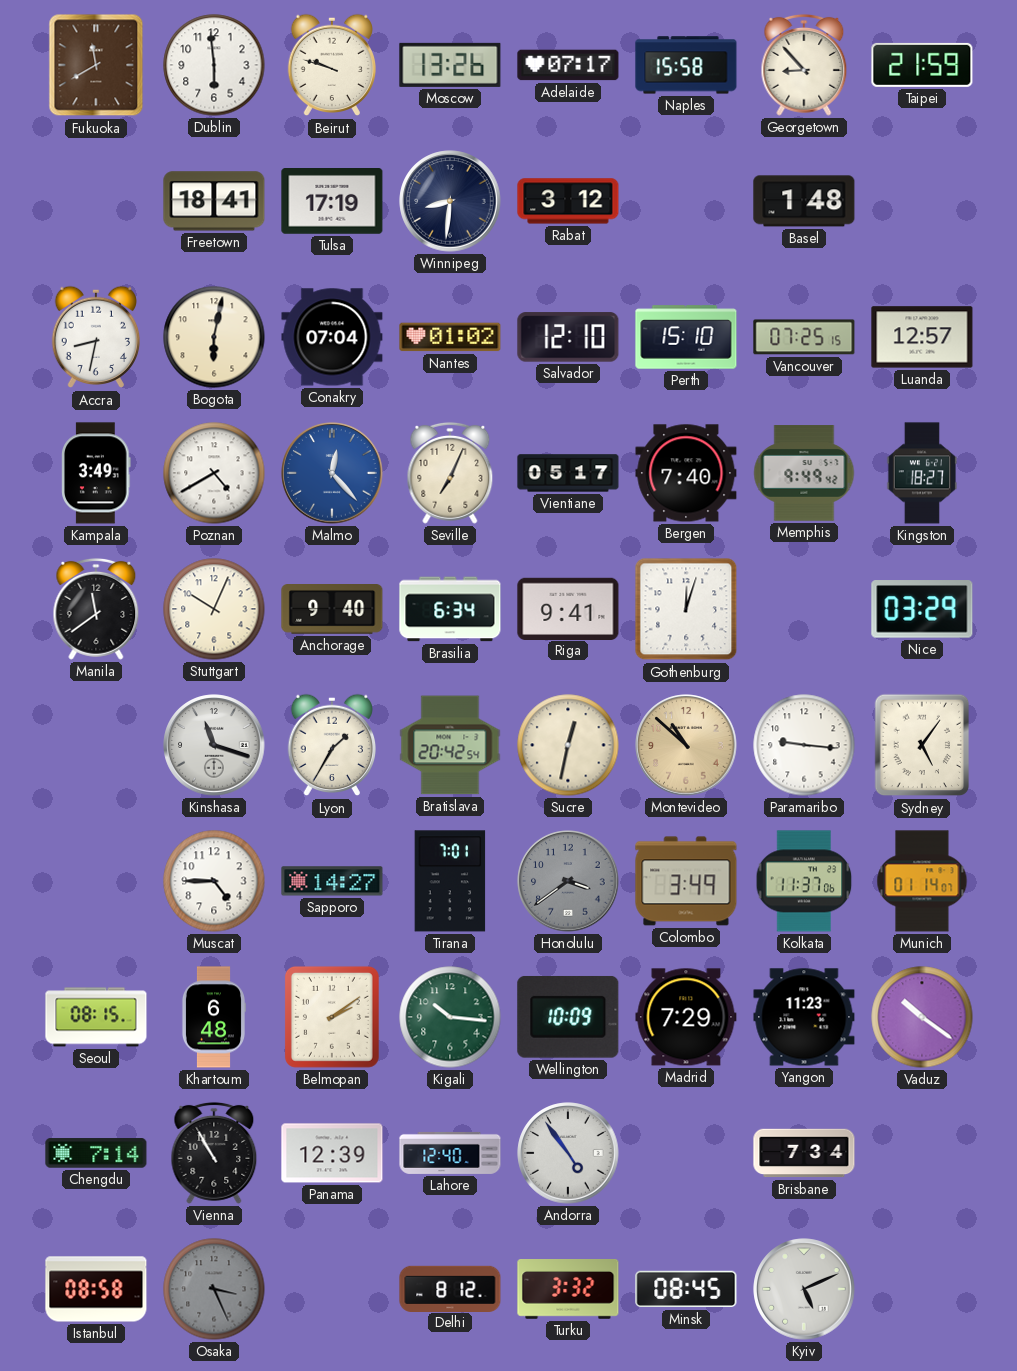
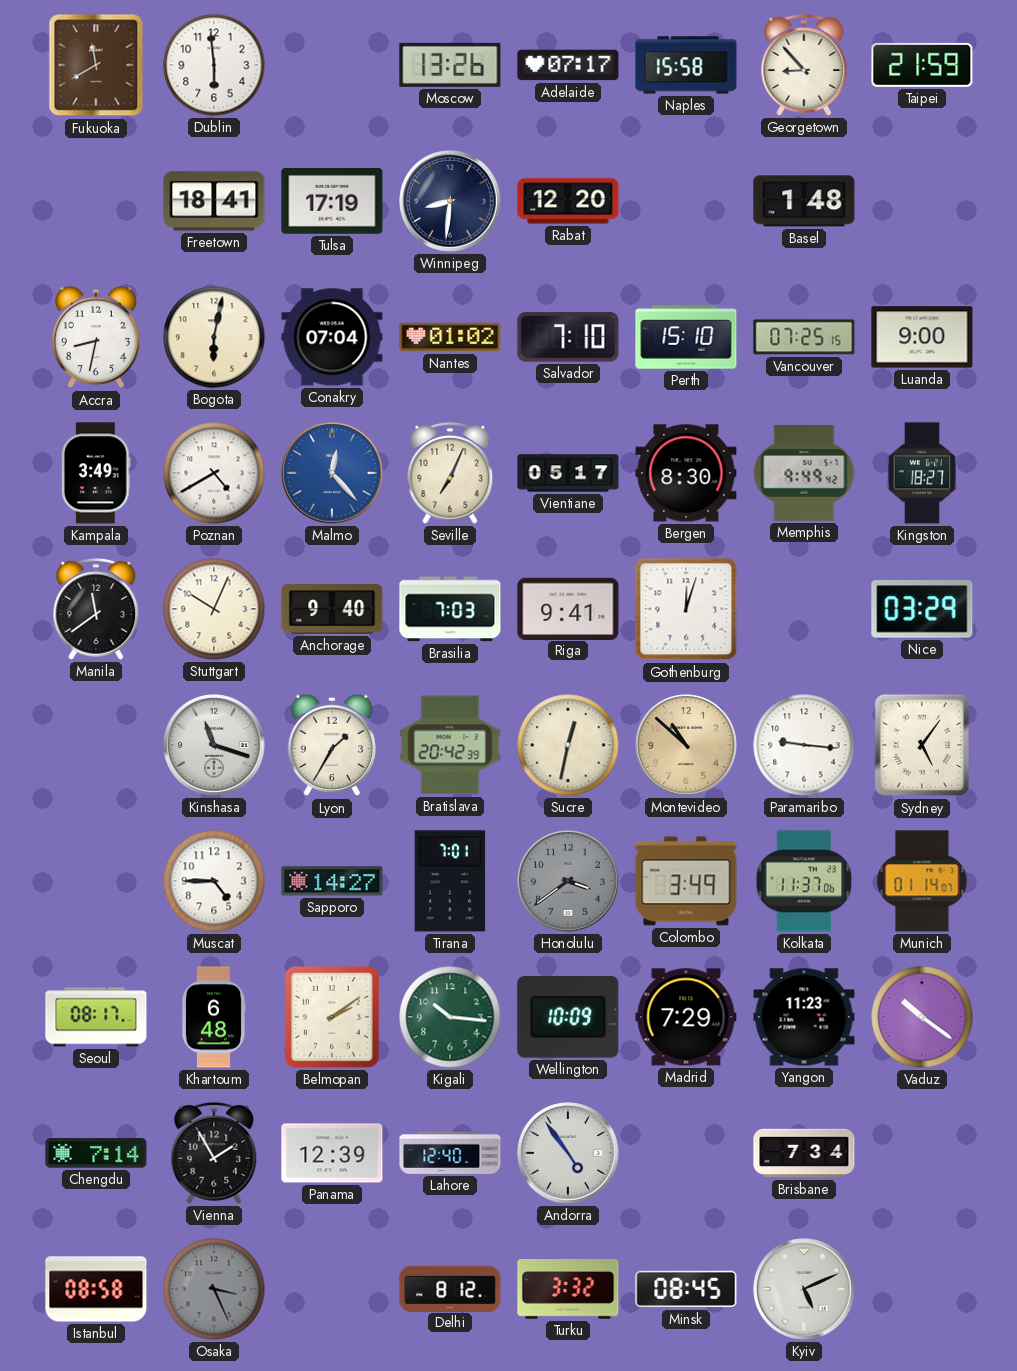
Beirut: 9:48 -> none (331, 65)
Rabat: 3:12 -> 12:20 (568, 201)
Salvador: 12:10 -> 7:10 (568, 337)
Luanda: 12:57 -> 9:00 (922, 337)
Bergen: 7:40 -> 8:30 (686, 473)
Brasilia: 6:34 -> 7:03 (450, 609)
Bratislava: 20:42:54 -> 20:42:39 (450, 745)
Seoul: 08:15 -> 08:17 (96, 1017)
Vienna: 10:55 -> 1:55 (214, 1153)
